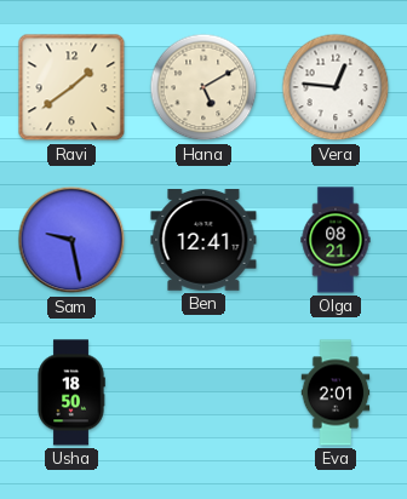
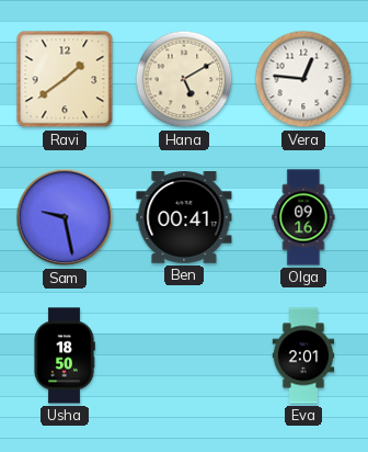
Ben: 12:41 -> 00:41 (184, 218)
Olga: 08:21 -> 09:16 (303, 217)
